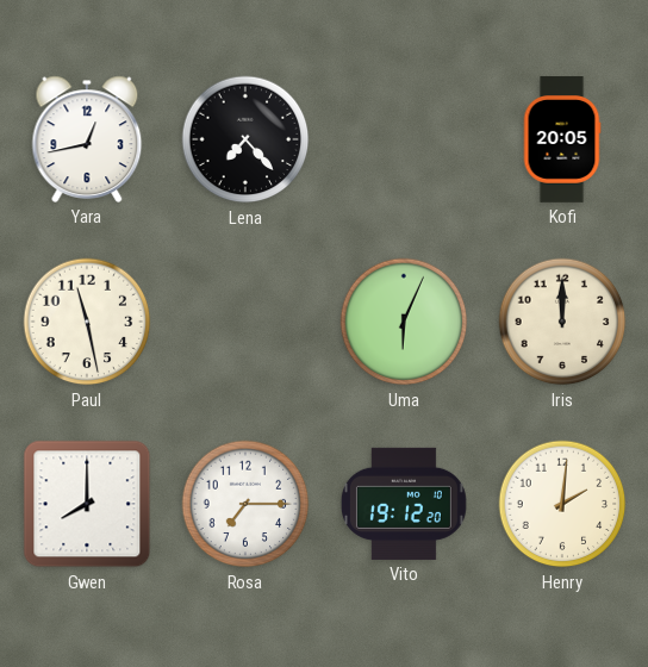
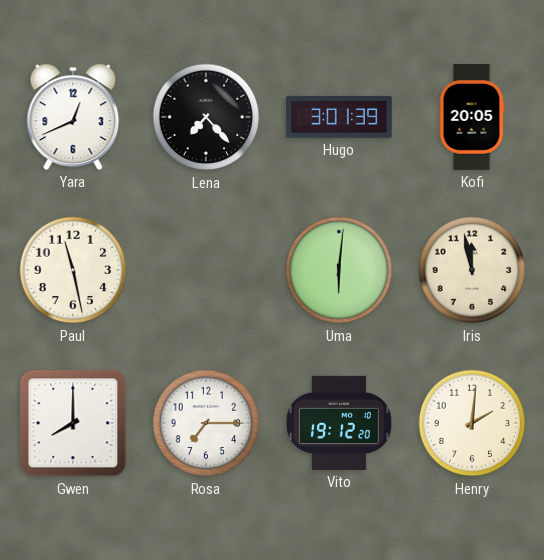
Yara: 12:43 -> 12:41 (73, 117)
Hugo: none -> 3:01 (340, 117)
Uma: 6:04 -> 6:01 (339, 270)
Iris: 12:00 -> 11:58 (472, 270)
